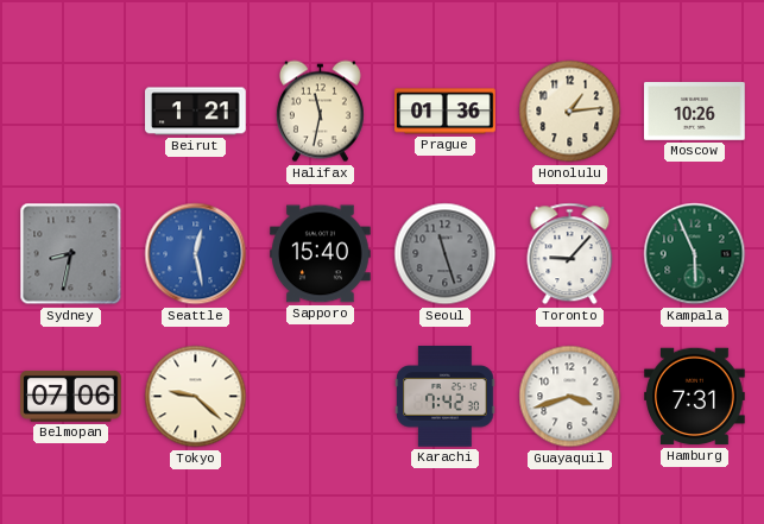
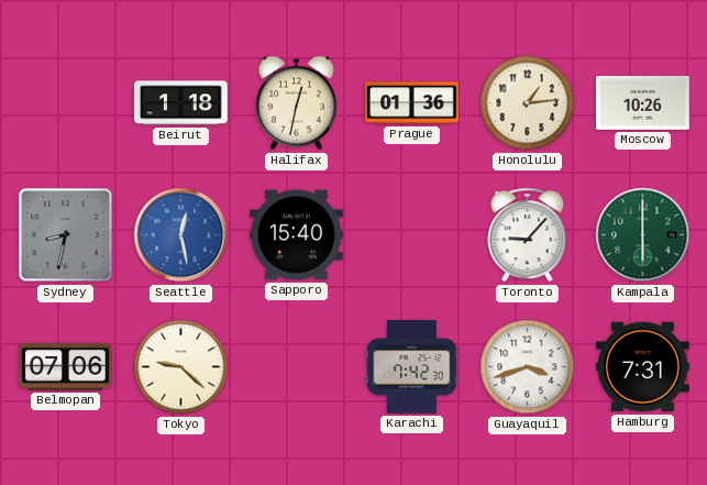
Beirut: 1:21 -> 1:18 (181, 103)
Halifax: 11:32 -> 12:32 (296, 103)
Seoul: 11:27 -> none (446, 254)
Kampala: 5:56 -> 6:00 (643, 235)
